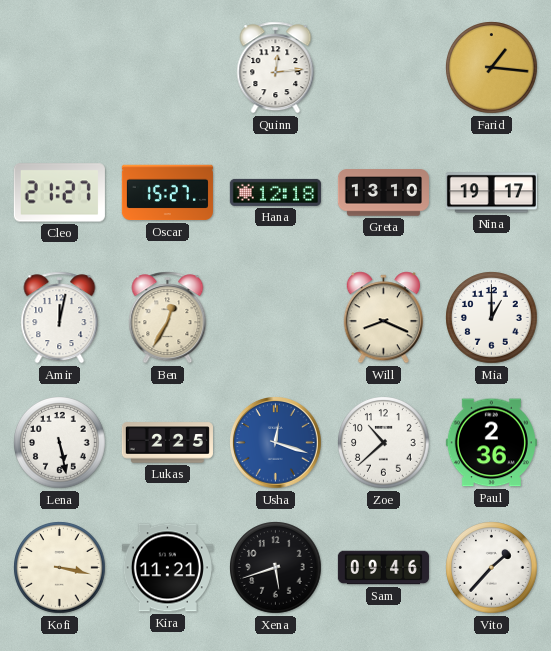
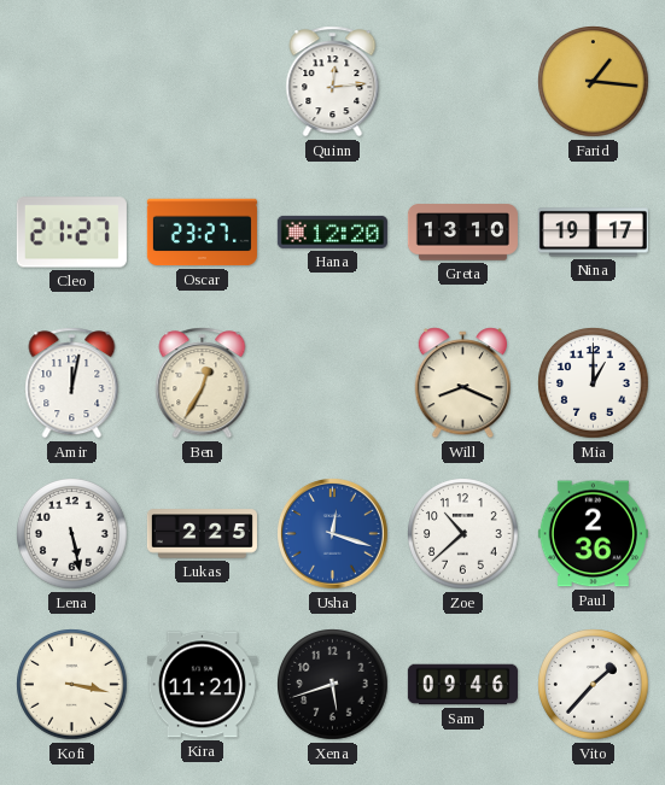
Oscar: 15:27 -> 23:27 (202, 233)
Hana: 12:18 -> 12:20 (332, 232)
